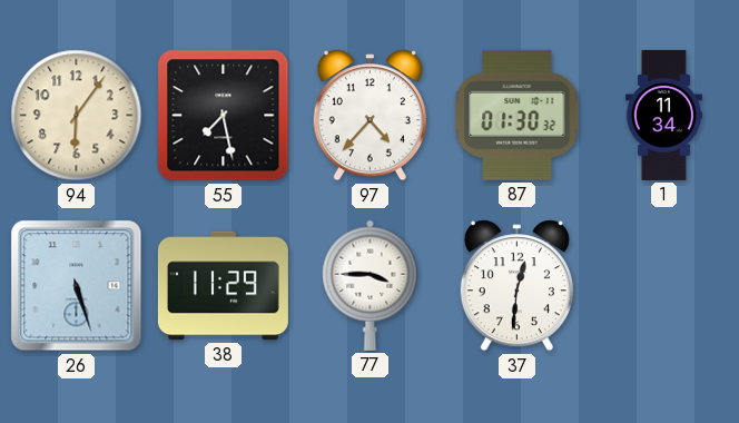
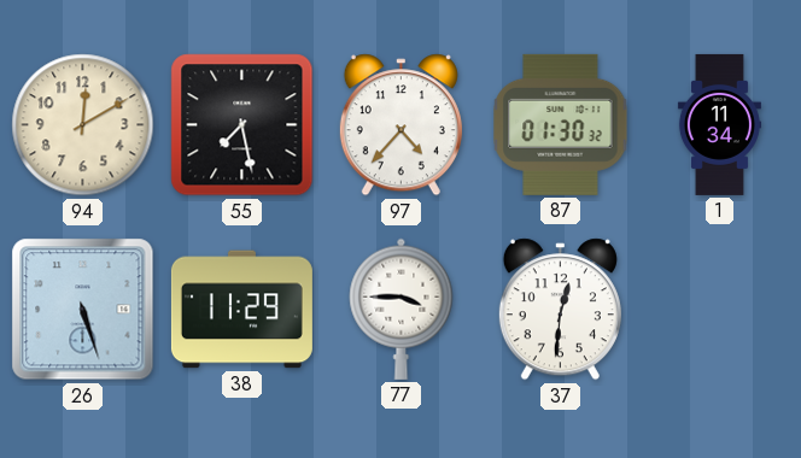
94: 6:06 -> 12:10 (83, 125)
